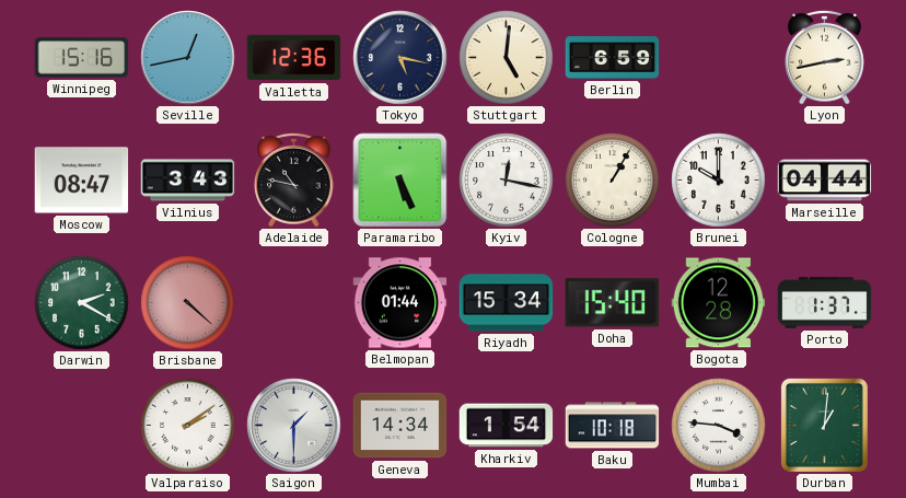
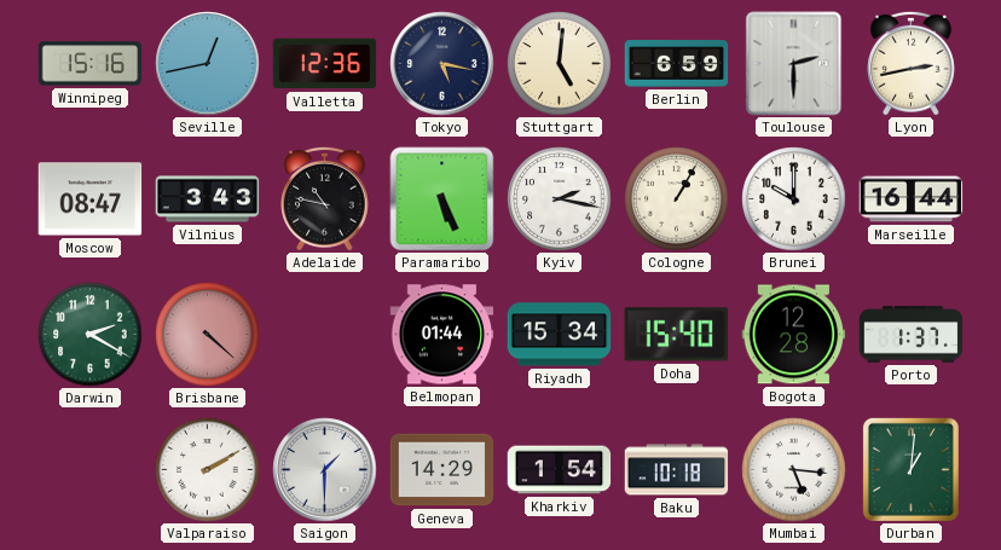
Toulouse: none -> 2:30 (794, 64)
Kyiv: 12:17 -> 2:17 (560, 199)
Marseille: 04:44 -> 16:44 (912, 199)
Valparaiso: 2:09 -> 2:10 (208, 470)
Geneva: 14:34 -> 14:29 (442, 470)
Mumbai: 3:46 -> 5:16 (794, 470)
